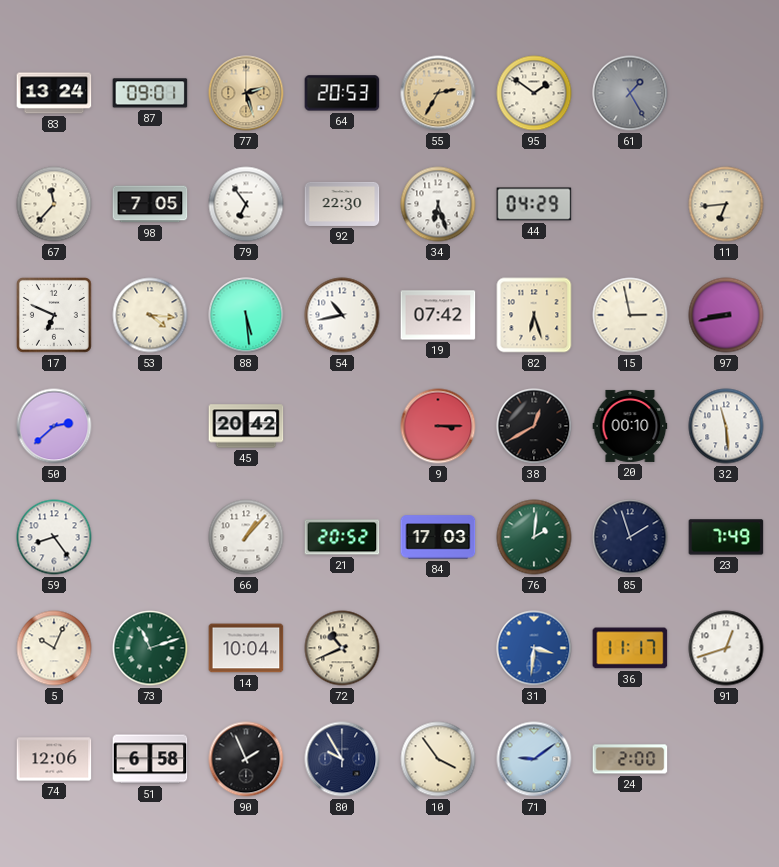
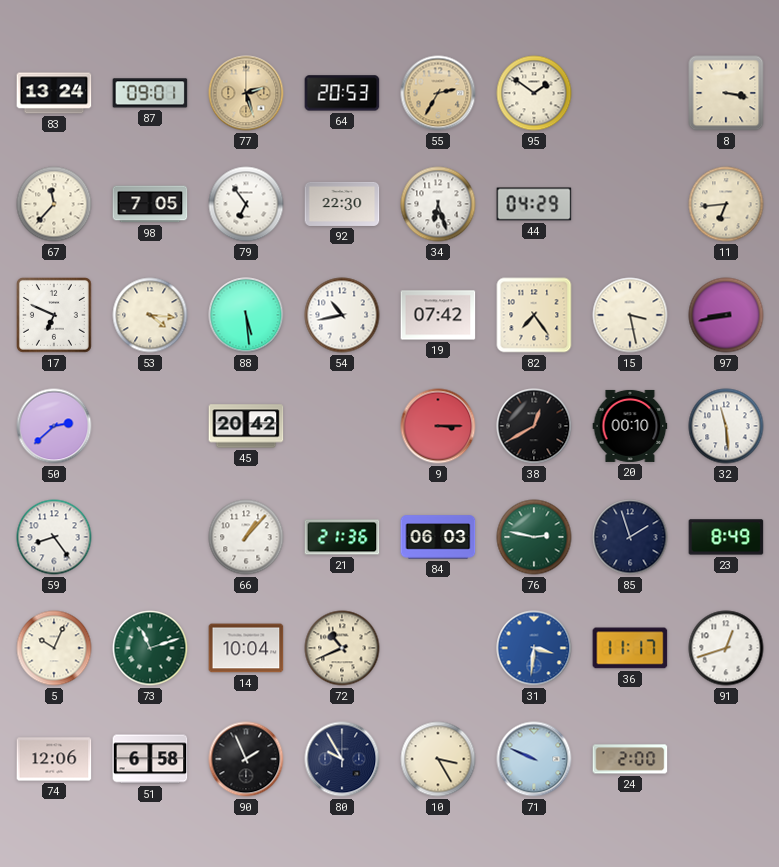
61: 1:25 -> none (630, 93)
8: none -> 3:17 (726, 93)
82: 6:27 -> 7:24 (534, 315)
15: 2:58 -> 3:28 (630, 315)
21: 20:52 -> 21:36 (342, 537)
84: 17:03 -> 06:03 (438, 537)
76: 2:01 -> 2:47 (534, 537)
23: 7:49 -> 8:49 (726, 537)
10: 3:54 -> 3:25 (438, 759)
71: 9:09 -> 9:49 (534, 759)
